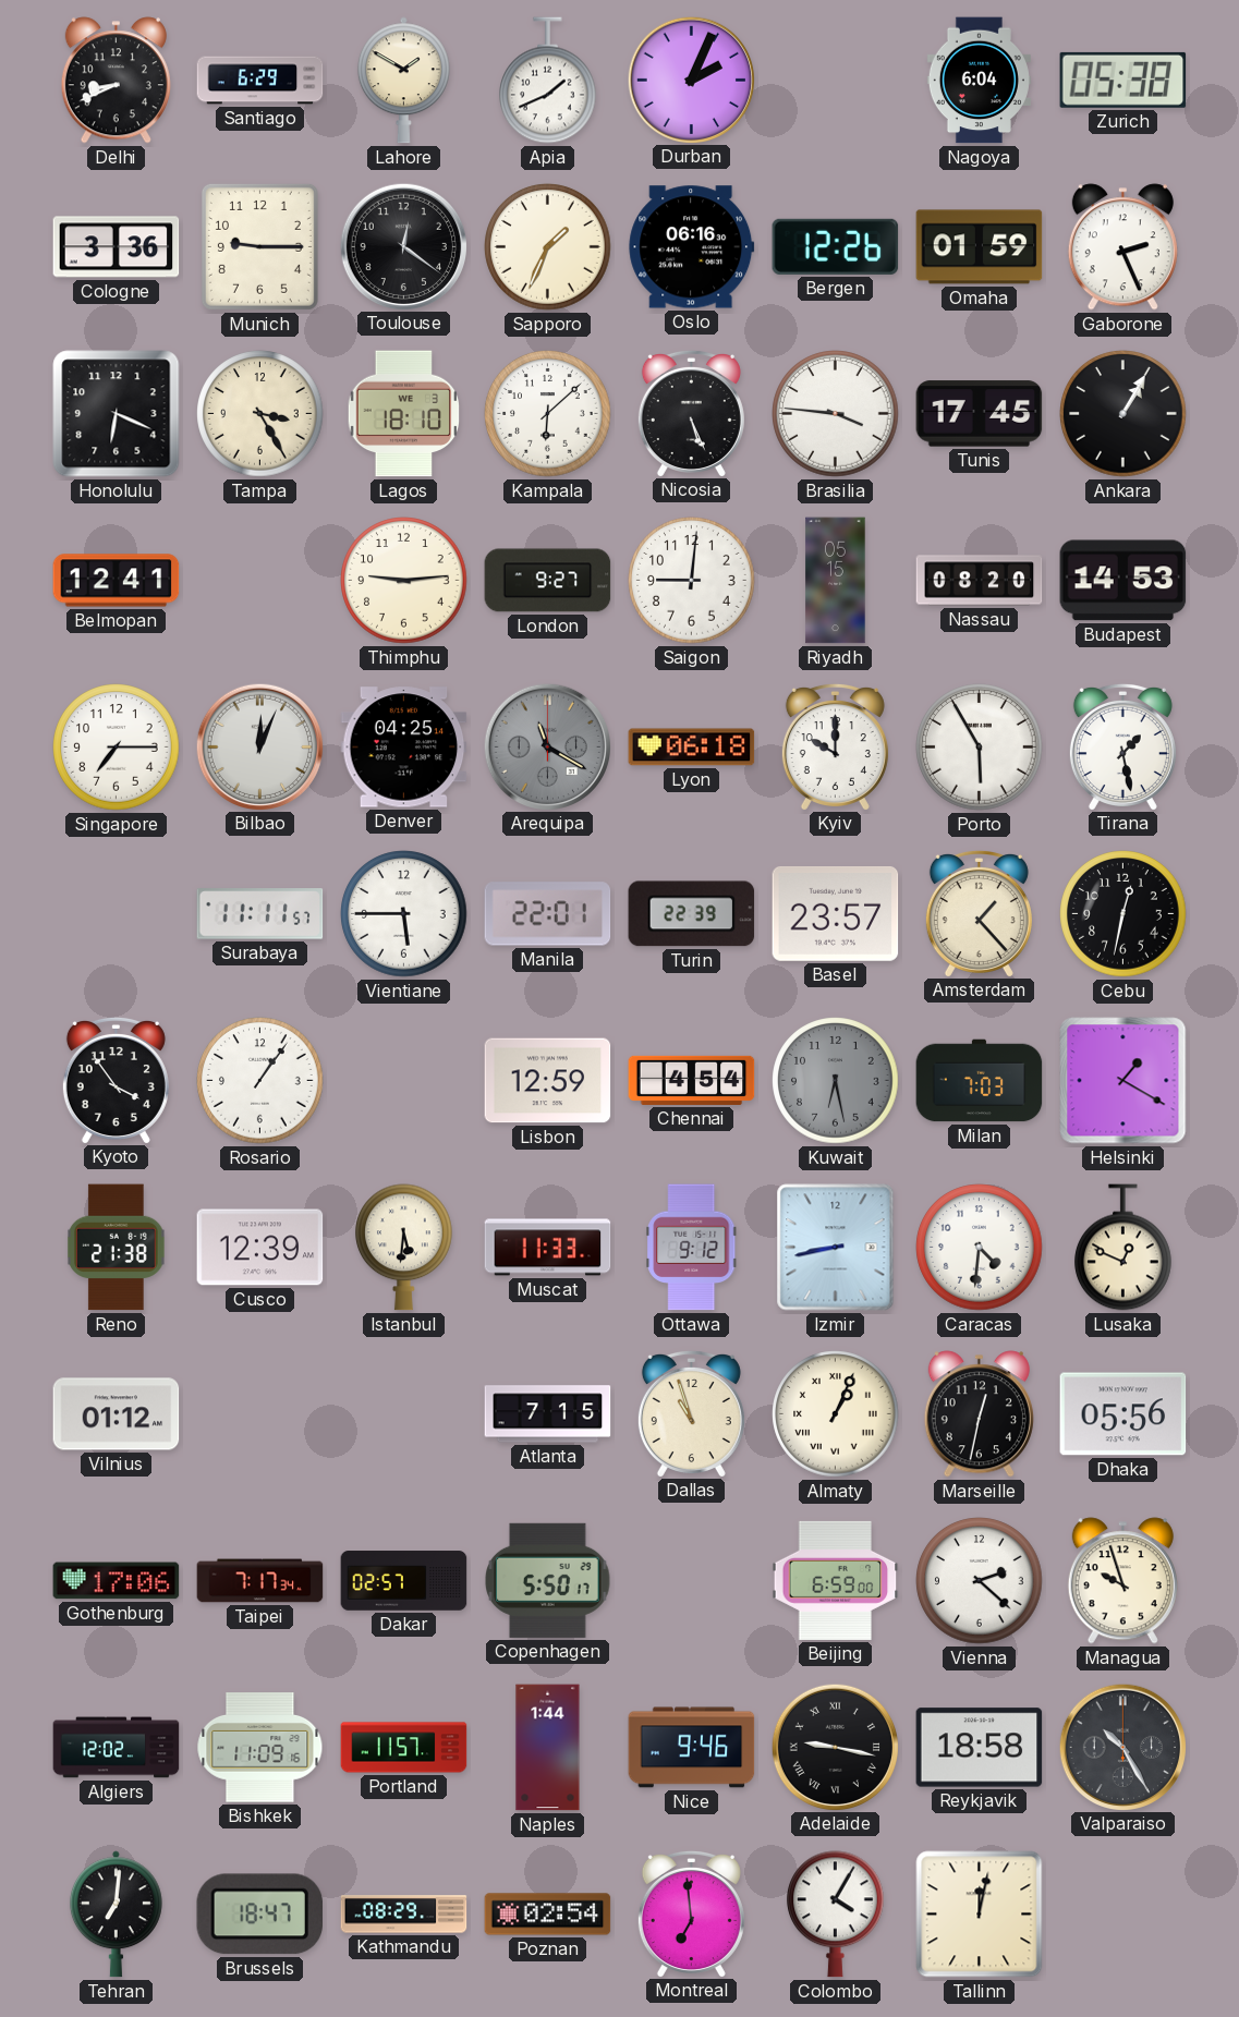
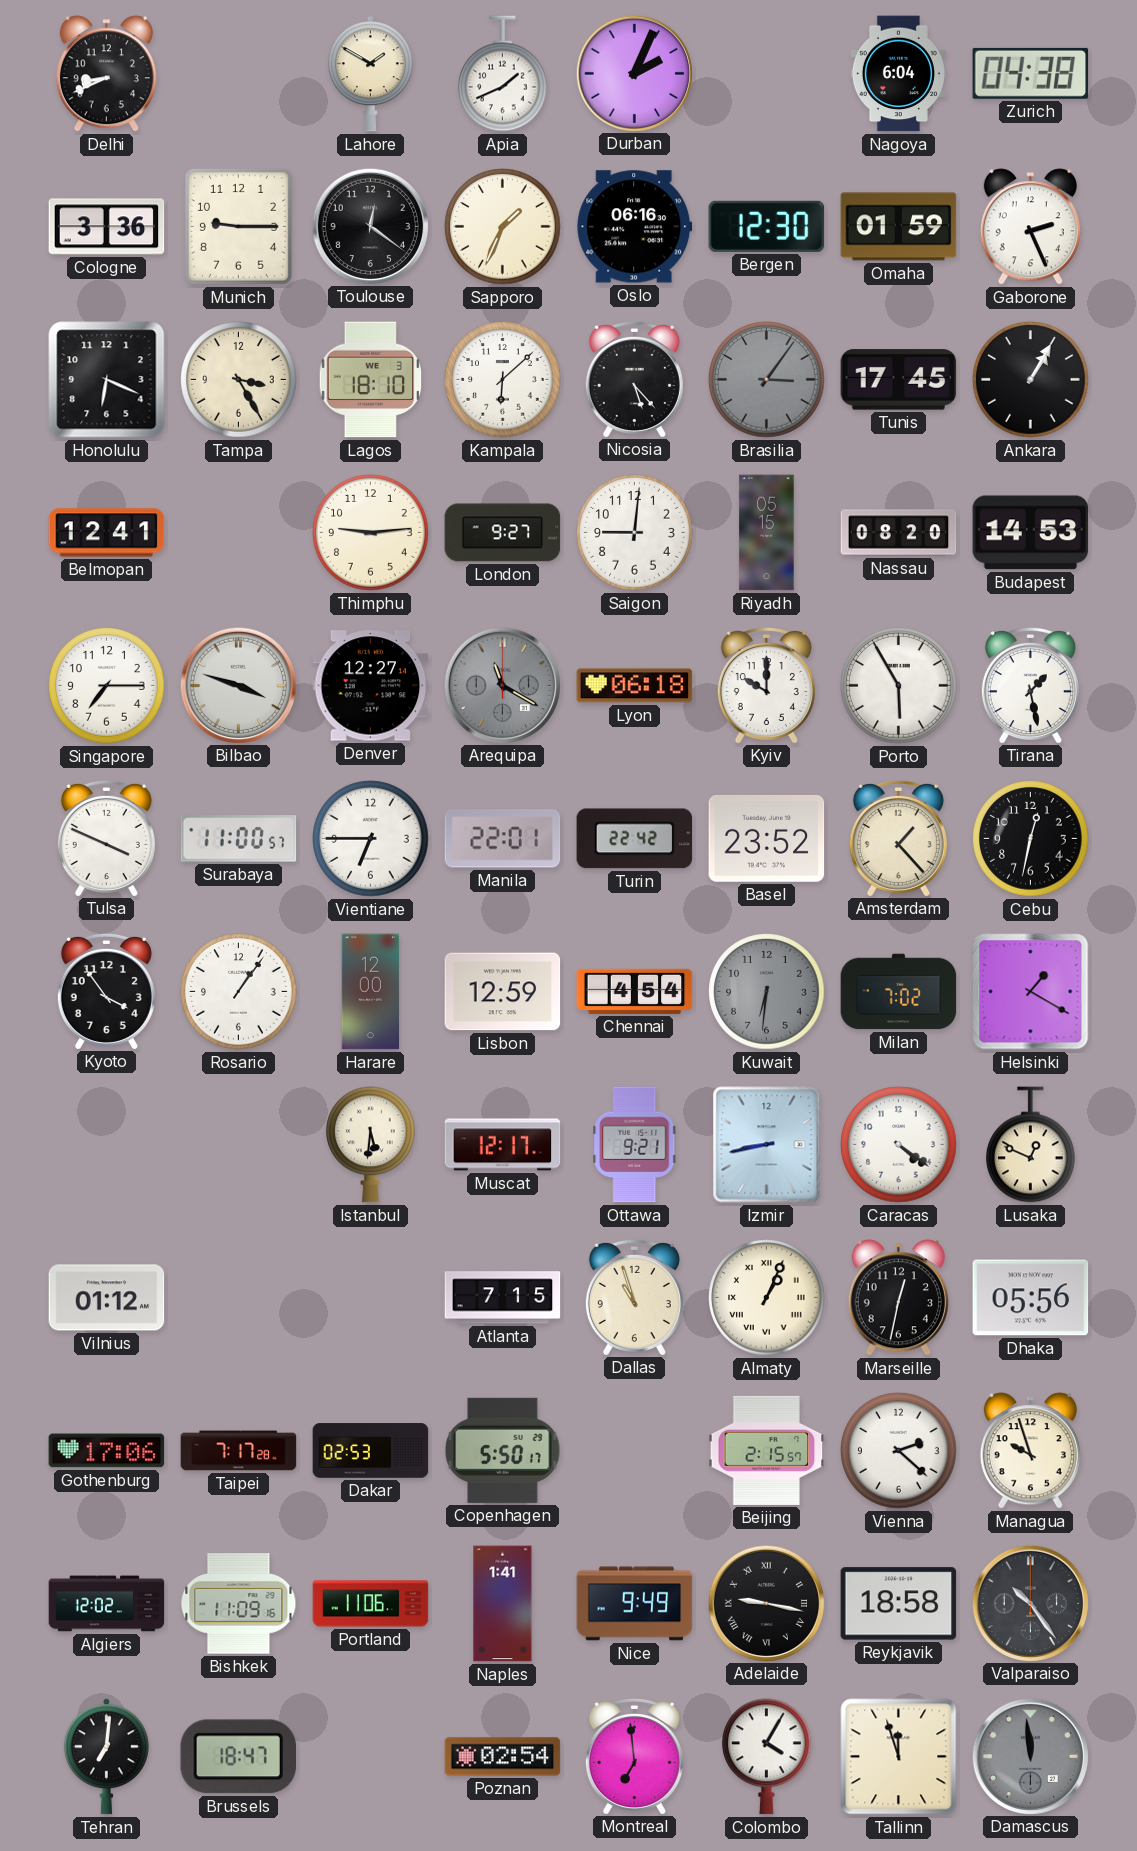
Santiago: 6:29 -> none (260, 81)
Zurich: 05:38 -> 04:38 (1031, 73)
Bergen: 12:26 -> 12:30 (767, 226)
Nicosia: 5:26 -> 5:23 (634, 379)
Brasilia: 3:46 -> 3:06 (767, 380)
Brasilia dial: white -> grey (767, 380)
Bilbao: 12:04 -> 3:48 (238, 685)
Denver: 04:25 -> 12:27 (371, 686)
Tulsa: none -> 3:49 (106, 838)
Surabaya: 11:11 -> 11:00 (239, 839)
Vientiane: 5:45 -> 6:45 (371, 839)
Turin: 22:39 -> 22:42 (635, 839)
Basel: 23:57 -> 23:52 (767, 838)
Harare: none -> 12:00 (371, 992)
Kuwait: 6:28 -> 6:31 (767, 992)
Milan: 7:03 -> 7:02 (899, 992)
Reno: 21:38 -> none (117, 1248)
Cusco: 12:39 -> none (260, 1248)
Muscat: 11:33 -> 12:17 (503, 1145)
Ottawa: 9:12 -> 9:21 (635, 1145)
Caracas: 4:31 -> 4:21 (899, 1145)
Taipei: 7:17:34 -> 7:17:28 (239, 1451)
Dakar: 02:57 -> 02:53 (371, 1451)
Beijing: 6:59 -> 2:15 (767, 1450)
Portland: 11:57 -> 11:06 (371, 1604)
Naples: 1:44 -> 1:41 (503, 1604)
Nice: 9:46 -> 9:49 (635, 1604)
Valparaiso: 10:25 -> 10:24 (1030, 1603)
Kathmandu: 08:29 -> none (404, 1915)
Tallinn: 12:02 -> 11:57 (899, 1757)
Damascus: none -> 11:59 (1030, 1756)
